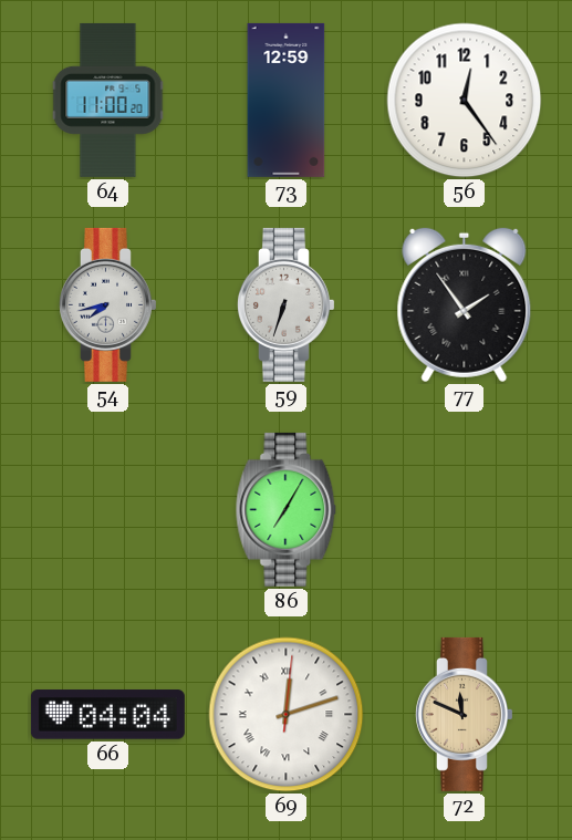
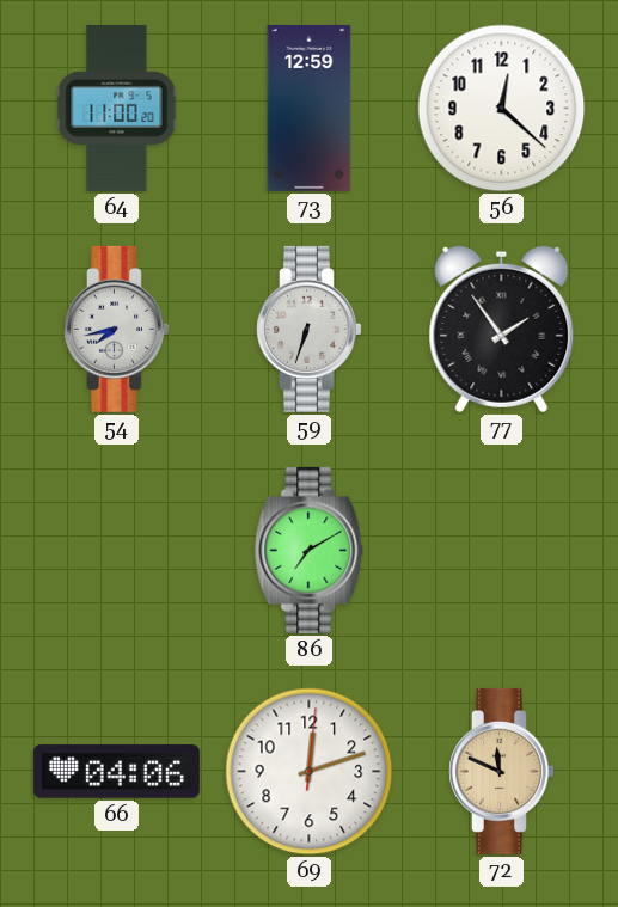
56: 12:24 -> 12:22 (502, 109)
86: 7:05 -> 7:10 (310, 550)
66: 04:04 -> 04:06 (116, 772)
69 numerals: Roman -> Arabic (310, 772)
